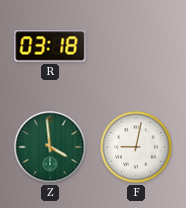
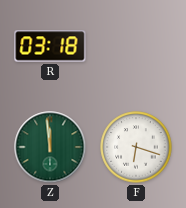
Z: 3:59 -> 11:59 (50, 147)
F: 9:02 -> 6:18 (136, 147)
